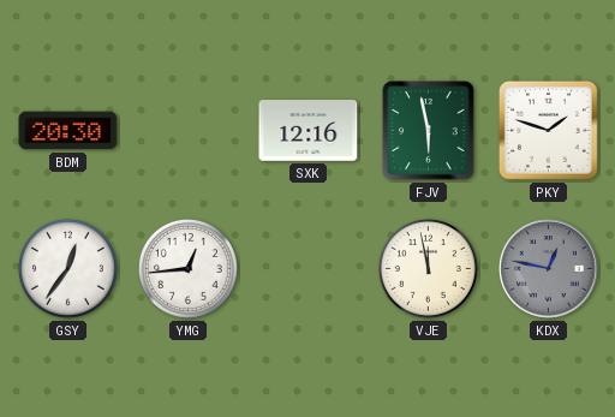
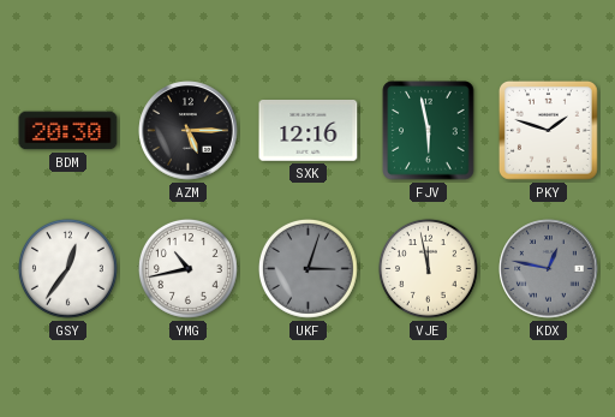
AZM: none -> 5:15 (189, 131)
YMG: 12:44 -> 10:43 (187, 268)
UKF: none -> 3:03 (307, 268)
